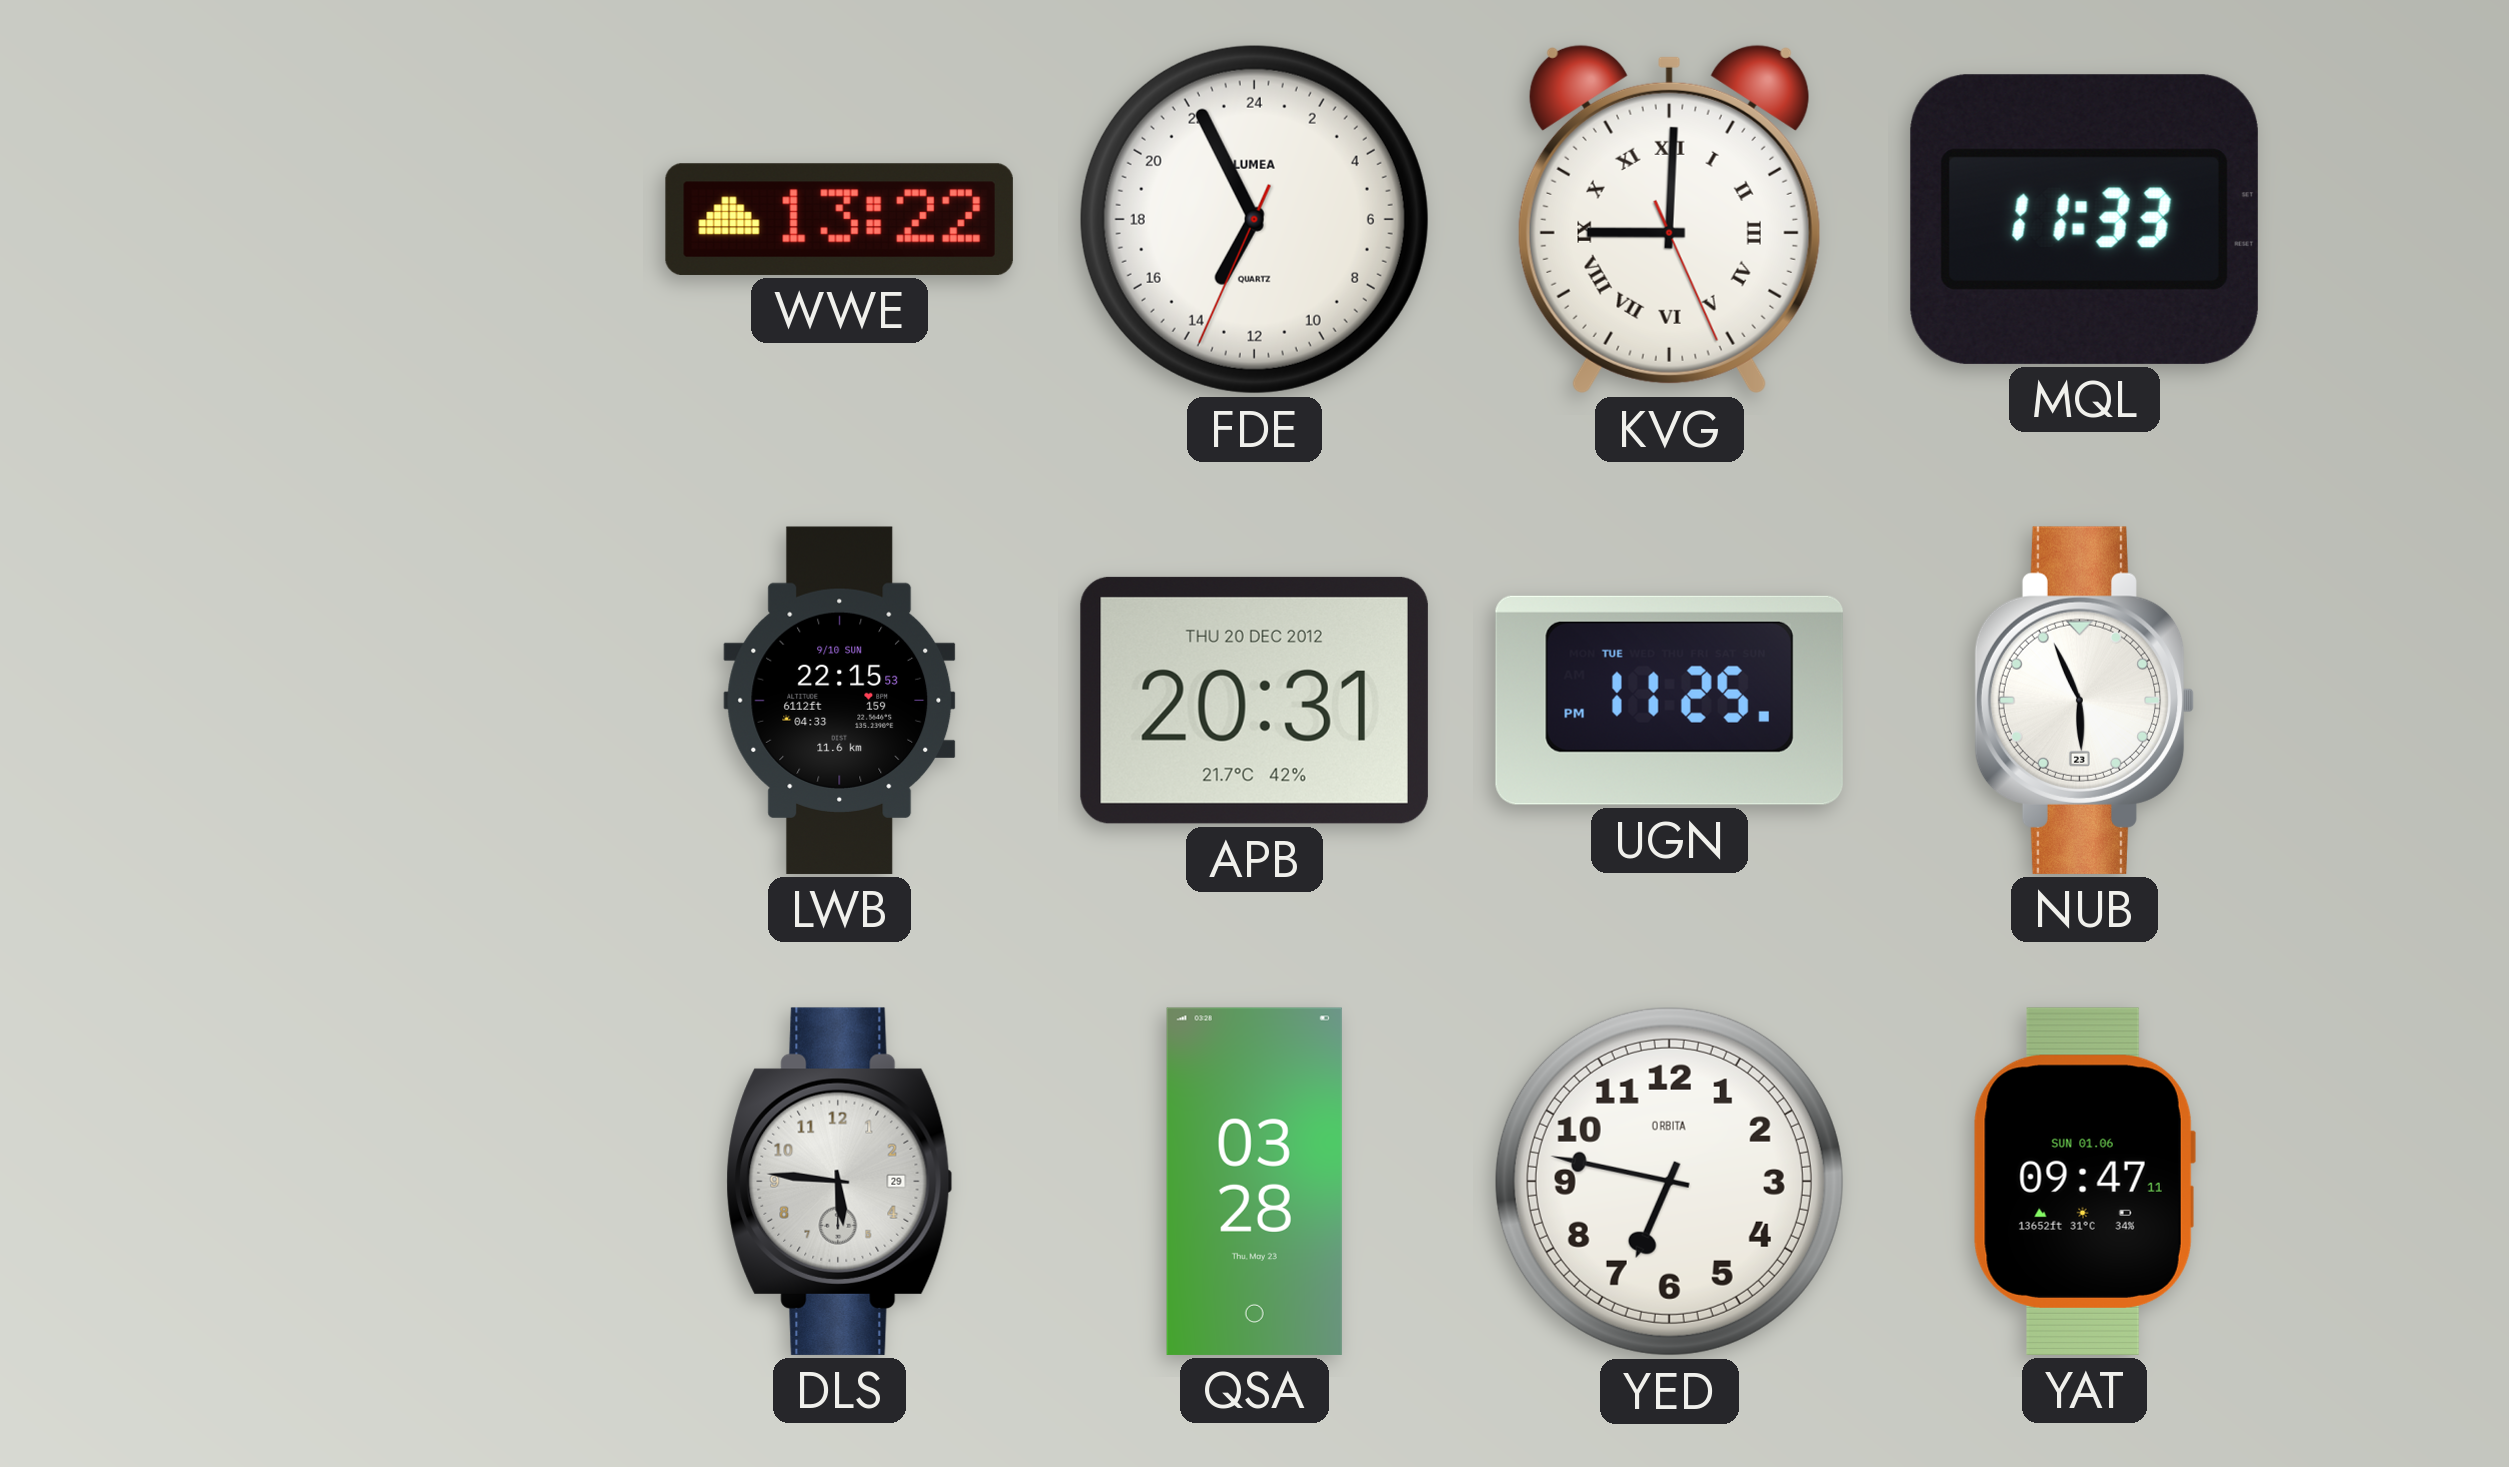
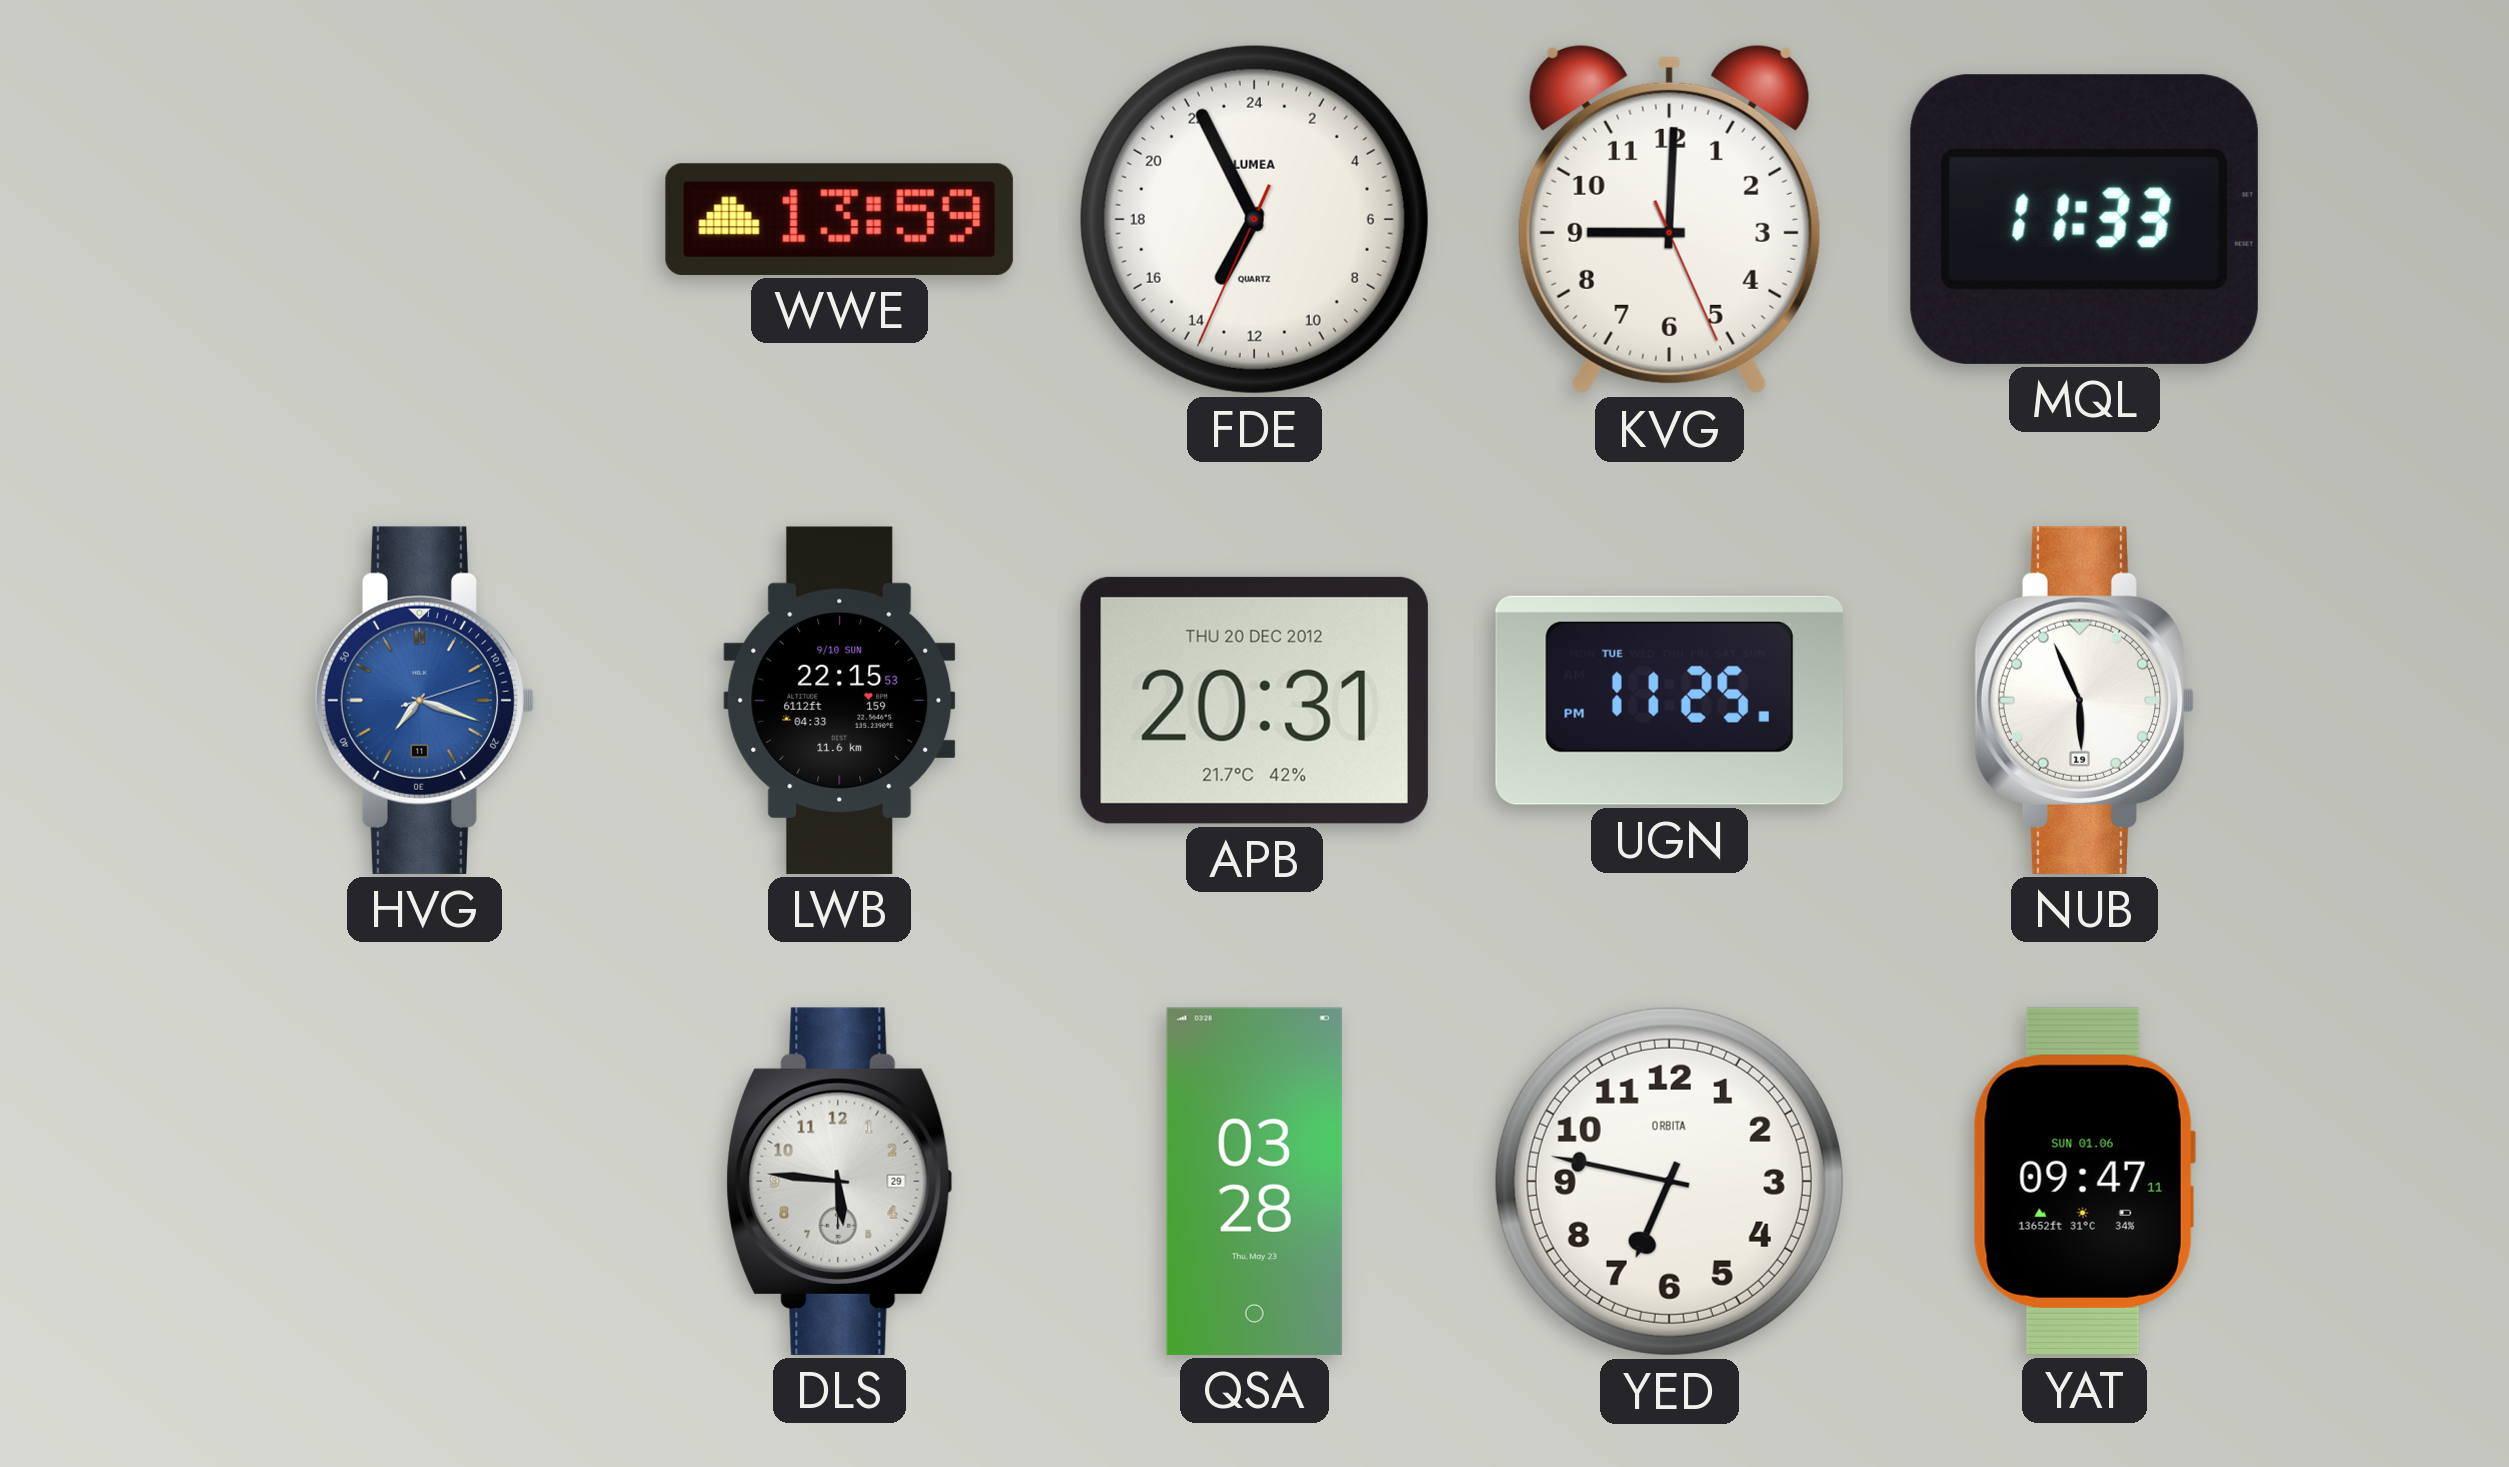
WWE: 13:22 -> 13:59 (839, 219)
KVG numerals: Roman -> Arabic (1669, 219)
HVG: none -> 7:18 (425, 700)
NUB date: 23 -> 19 (2085, 700)
